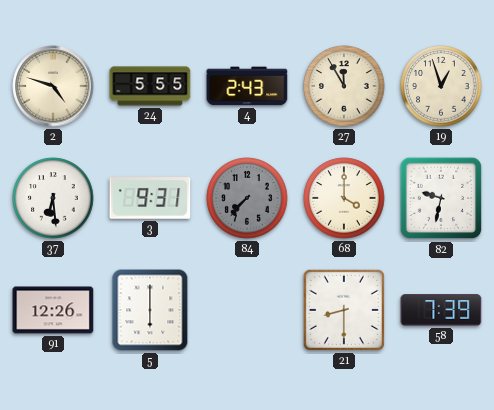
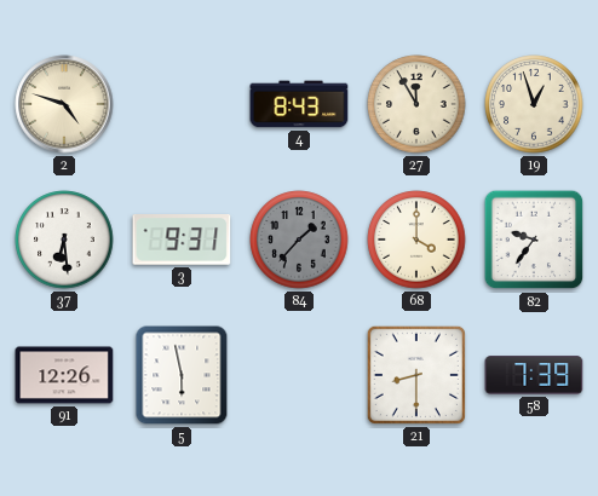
24: 5:55 -> none (150, 86)
4: 2:43 -> 8:43 (299, 104)
84: 7:37 -> 1:37 (299, 240)
82: 9:32 -> 9:36 (534, 240)
5: 6:00 -> 5:58 (182, 375)
